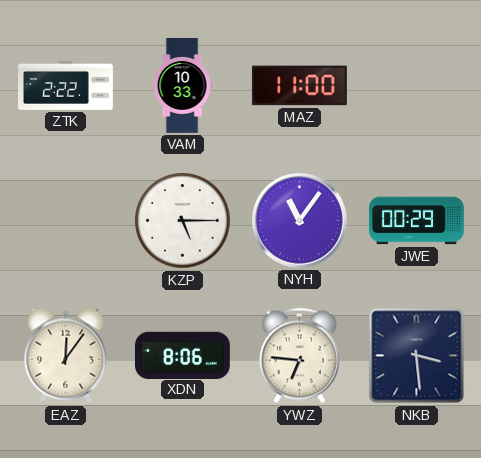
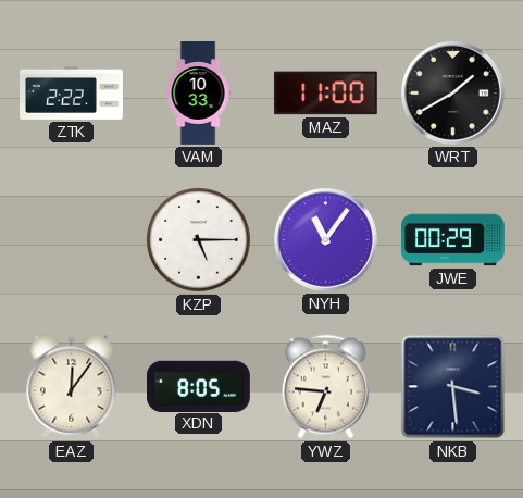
WRT: none -> 1:40 (452, 92)
XDN: 8:06 -> 8:05 (199, 386)
